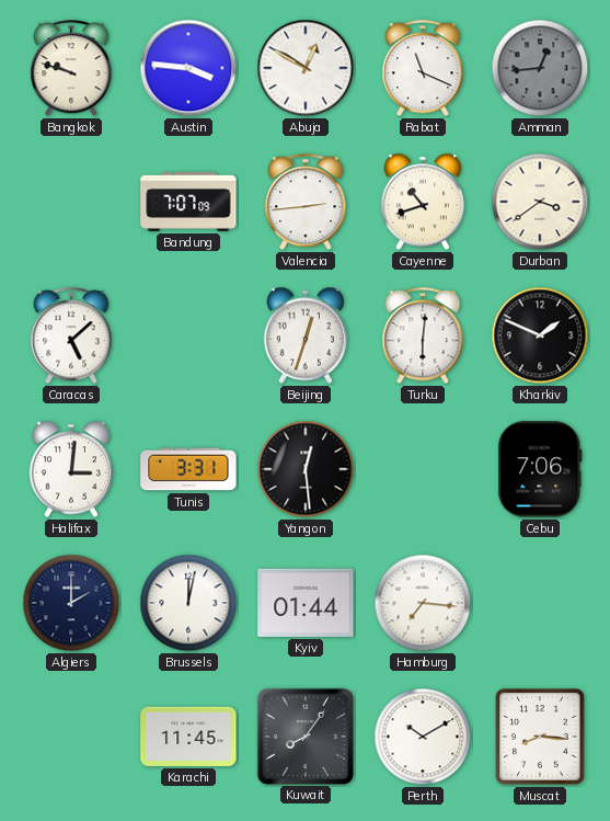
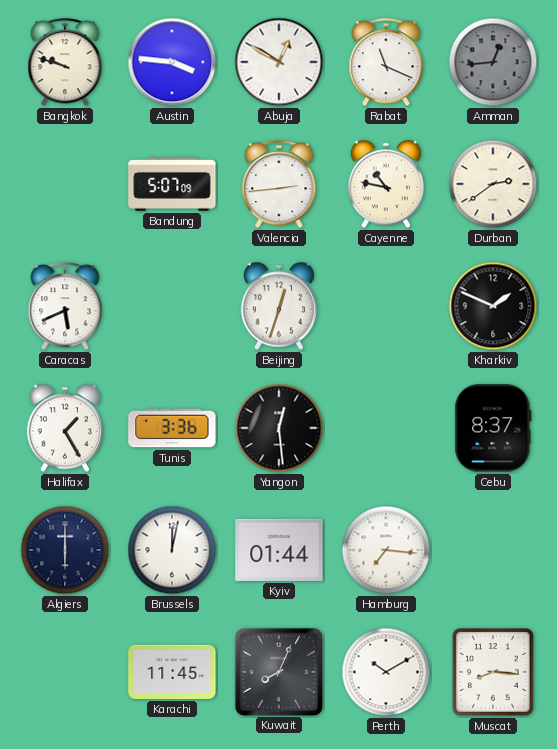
Bandung: 7:07 -> 5:07 (172, 184)
Cayenne: 10:42 -> 10:47 (386, 184)
Durban: 3:39 -> 2:39 (493, 184)
Caracas: 5:08 -> 5:41 (65, 307)
Turku: 6:01 -> none (423, 337)
Halifax: 3:01 -> 1:25 (65, 428)
Tunis: 3:31 -> 3:36 (172, 428)
Cebu: 7:06 -> 8:37 (493, 428)
Algiers: 2:00 -> 6:00 (65, 550)
Kuwait: 8:06 -> 8:04 (278, 671)
